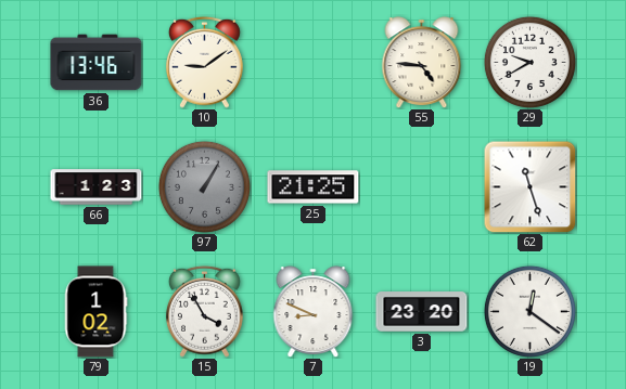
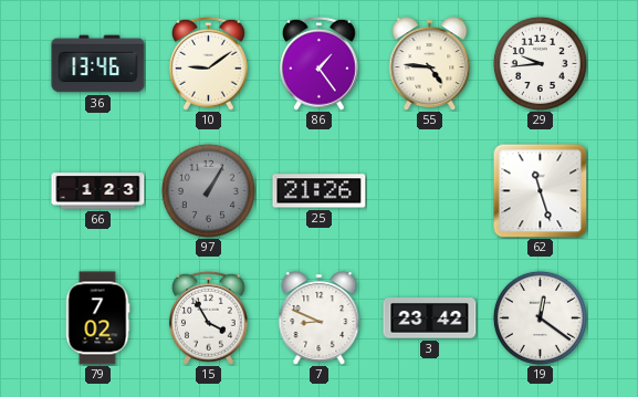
86: none -> 1:24 (318, 63)
29: 9:40 -> 9:44 (540, 63)
25: 21:25 -> 21:26 (320, 191)
79: 1:02 -> 7:02 (97, 318)
3: 23:20 -> 23:42 (430, 318)
